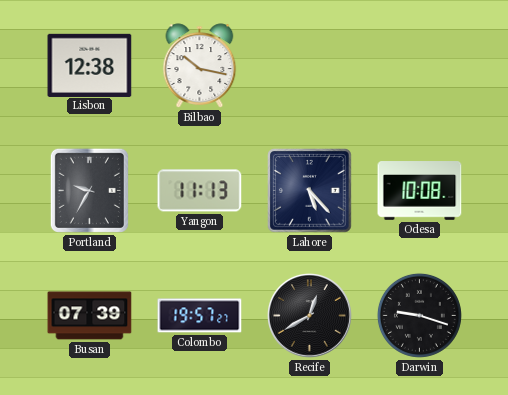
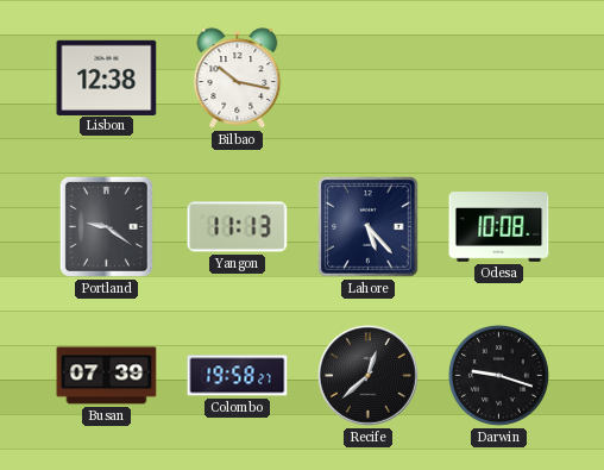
Portland: 9:35 -> 9:21 (106, 226)
Colombo: 19:57 -> 19:58 (238, 376)
Recife: 12:40 -> 12:38 (369, 376)
